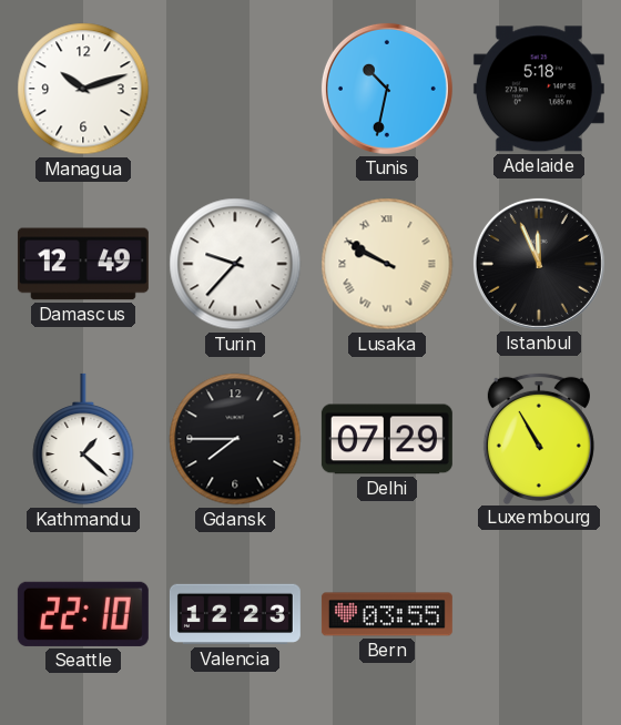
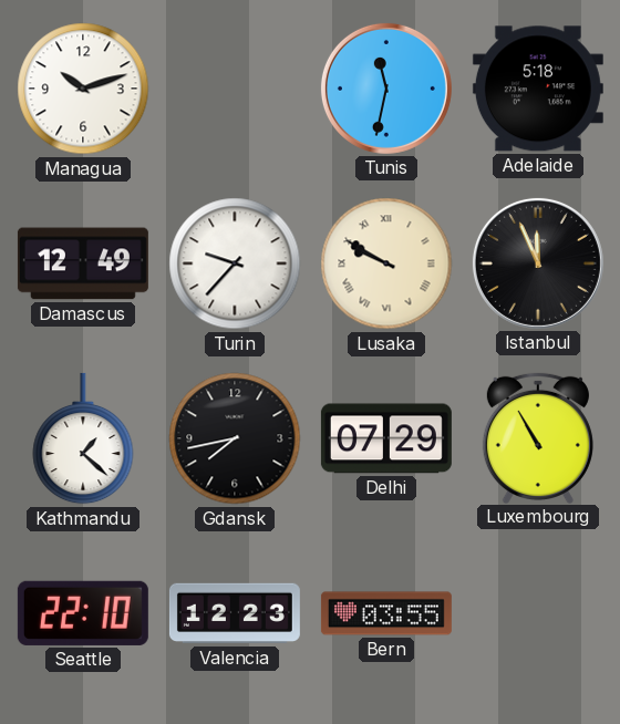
Tunis: 10:32 -> 11:32 (386, 89)
Gdansk: 7:45 -> 7:43 (235, 438)
